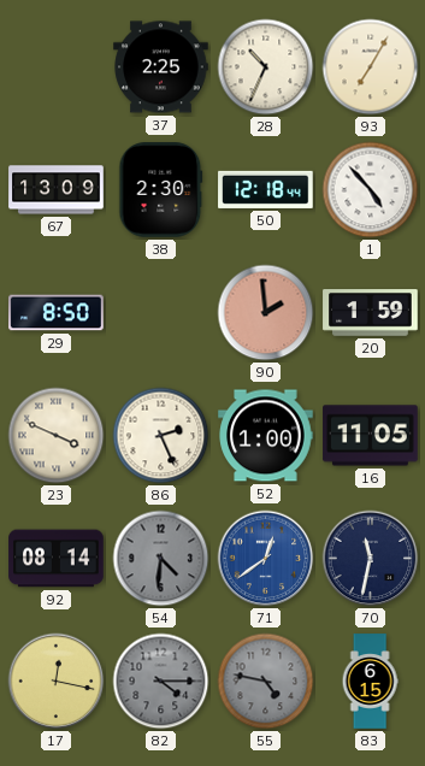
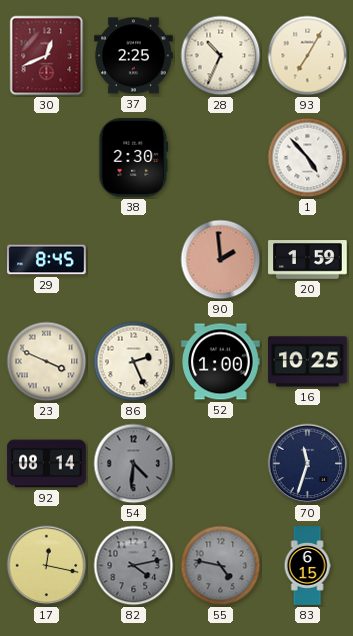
30: none -> 12:41 (47, 56)
67: 13:09 -> none (57, 190)
50: 12:18 -> none (266, 189)
29: 8:50 -> 8:45 (47, 260)
16: 11:05 -> 10:25 (308, 362)
71: 12:39 -> none (266, 559)
70: 11:32 -> 11:33 (308, 464)
82: 4:15 -> 4:13 (134, 566)
